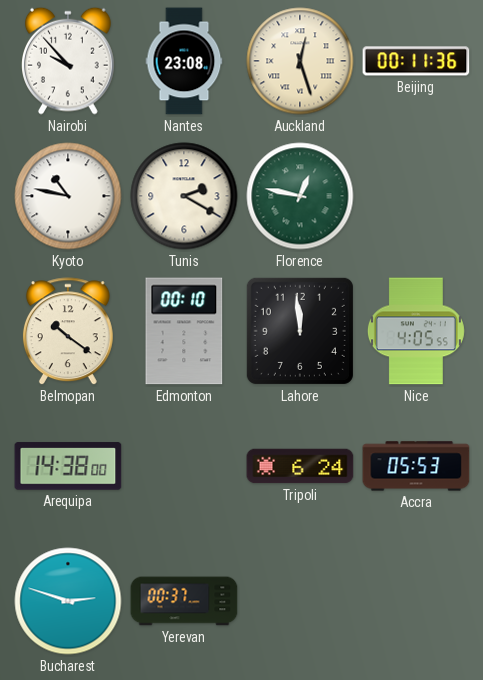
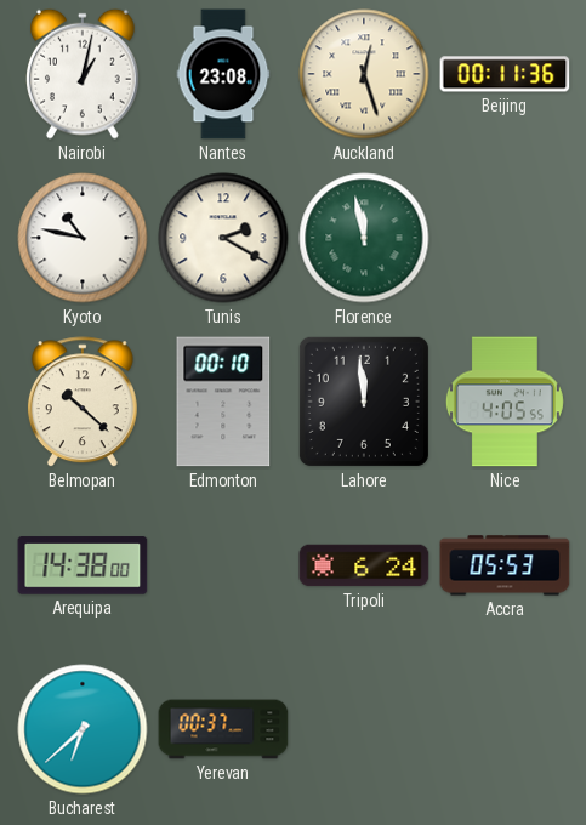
Nairobi: 9:53 -> 1:02 (84, 74)
Florence: 12:47 -> 11:58 (364, 238)
Belmopan: 10:21 -> 10:22 (83, 403)
Bucharest: 2:48 -> 6:38 (83, 729)
